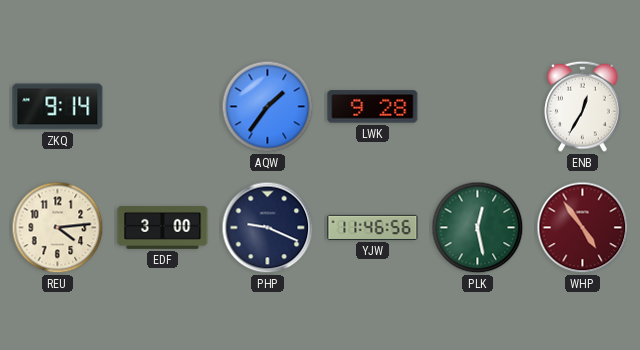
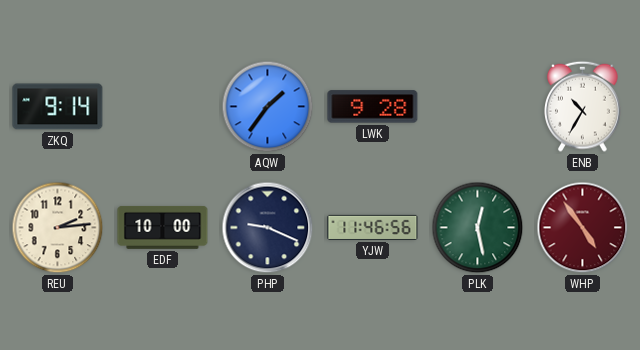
ENB: 12:35 -> 10:35 (583, 106)
REU: 4:14 -> 2:14 (58, 228)
EDF: 3:00 -> 10:00 (163, 227)
